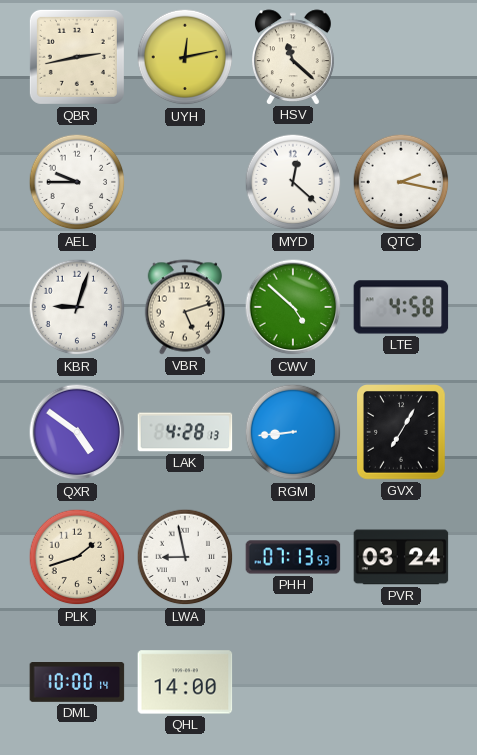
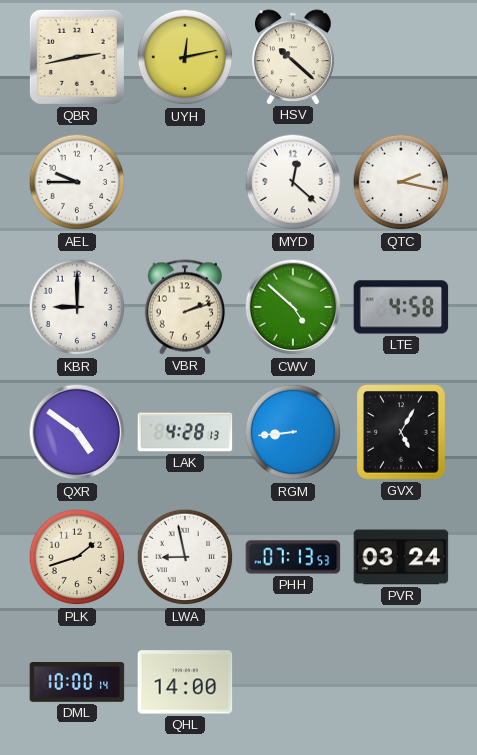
HSV: 11:22 -> 10:22 (294, 57)
KBR: 9:03 -> 9:00 (77, 307)
VBR: 5:12 -> 2:12 (185, 307)
GVX: 7:05 -> 5:05 (402, 432)
